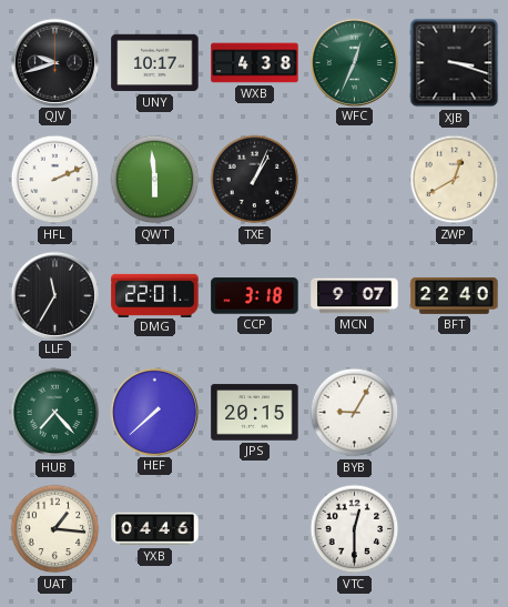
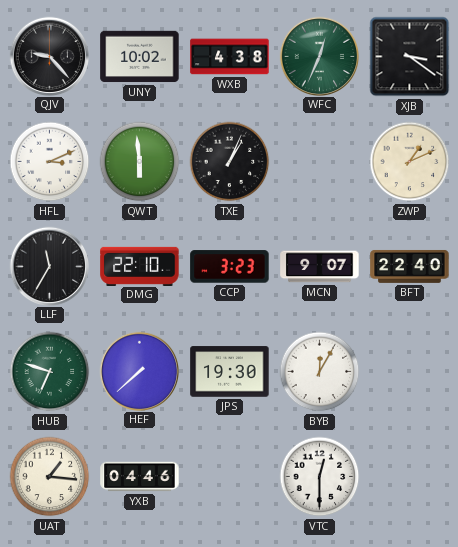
QJV: 9:42 -> 9:23 (49, 56)
UNY: 10:17 -> 10:02 (140, 57)
XJB: 3:18 -> 3:21 (410, 57)
HFL: 2:11 -> 3:11 (50, 162)
ZWP: 12:40 -> 1:11 (410, 162)
DMG: 22:01 -> 22:10 (140, 266)
CCP: 3:18 -> 3:23 (230, 267)
HUB: 7:23 -> 6:48 (50, 372)
JPS: 20:15 -> 19:30 (230, 372)
BYB: 9:05 -> 12:05 (320, 372)
